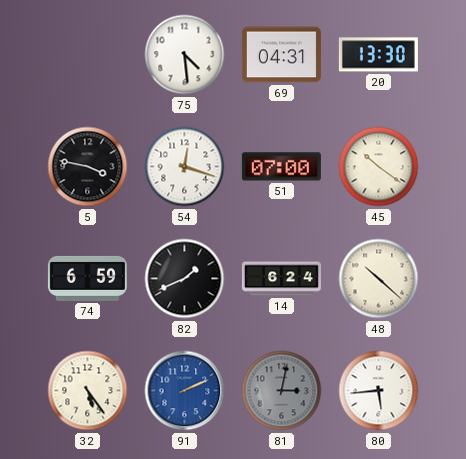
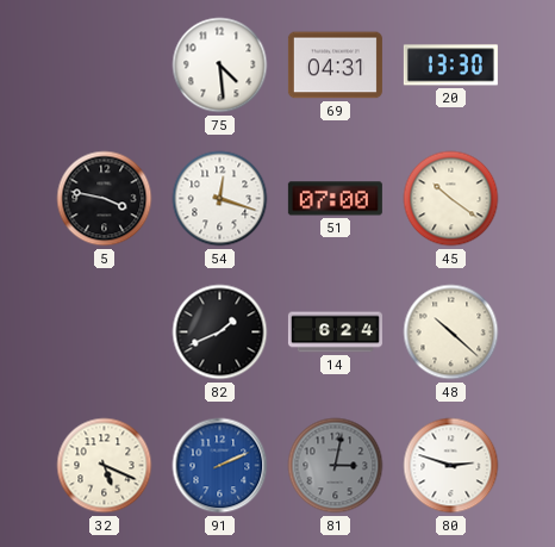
74: 6:59 -> none (87, 278)
32: 5:24 -> 5:19 (105, 466)
80: 5:44 -> 2:48 (451, 466)
